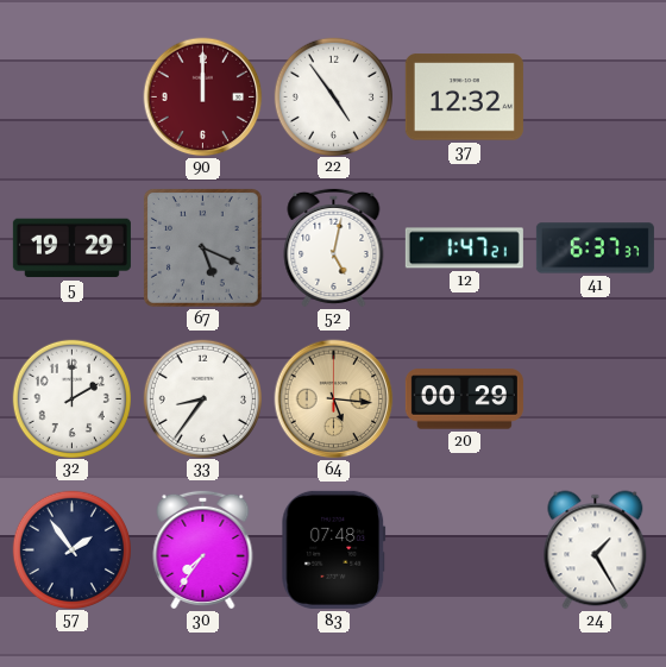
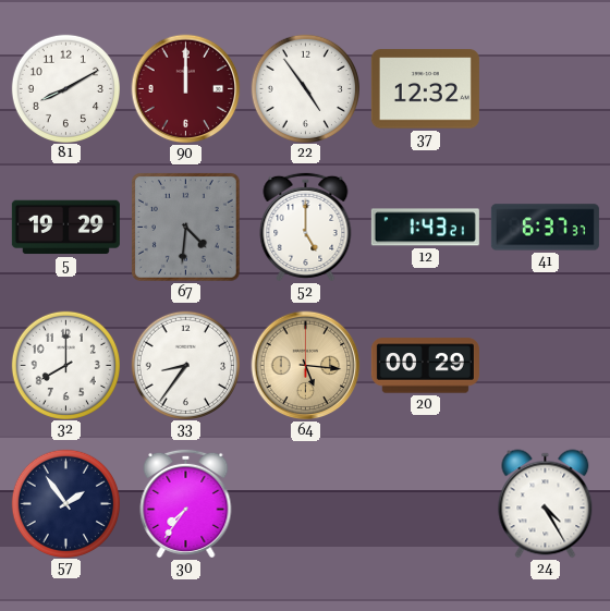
81: none -> 8:10 (65, 88)
67: 5:19 -> 4:31 (185, 227)
52: 5:02 -> 5:00 (306, 227)
12: 1:47 -> 1:43 (425, 228)
32: 2:00 -> 8:00 (65, 365)
83: 07:48 -> none (334, 549)
24: 1:25 -> 4:25 (546, 504)
